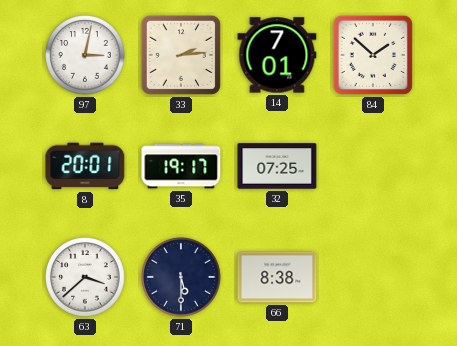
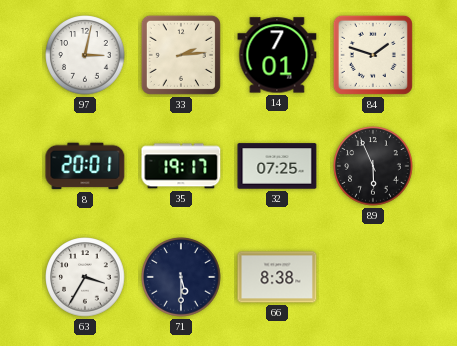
84: 1:52 -> 1:48 (373, 55)
89: none -> 5:56 (373, 166)
63: 3:38 -> 3:35 (85, 277)
